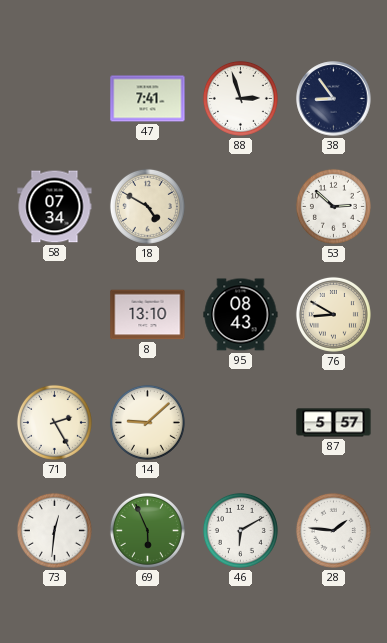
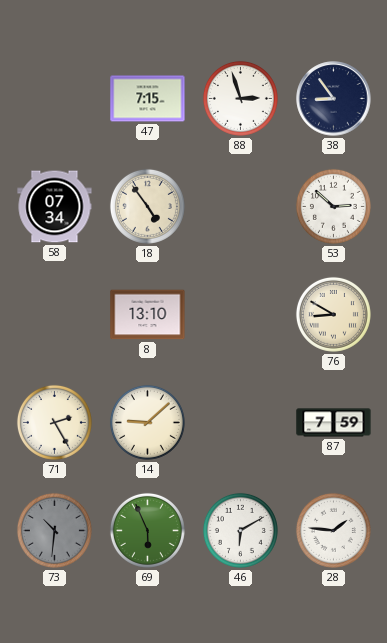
47: 7:41 -> 7:15 (148, 99)
18: 4:50 -> 4:54 (147, 206)
95: 08:43 -> none (241, 315)
87: 5:57 -> 7:59 (334, 423)
73: 12:31 -> 10:31 (54, 530)
73 dial: white -> grey (54, 530)
